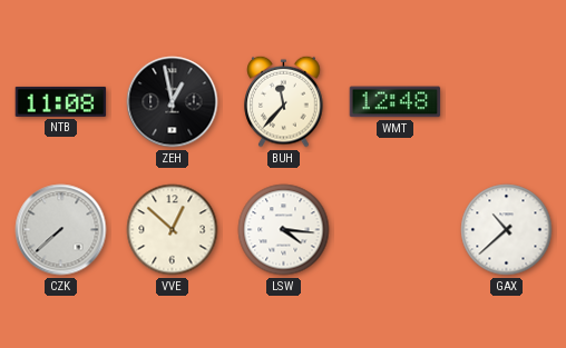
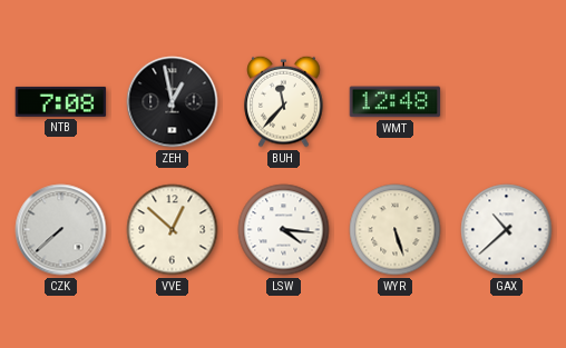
NTB: 11:08 -> 7:08 (61, 101)
WYR: none -> 5:27 (396, 230)
